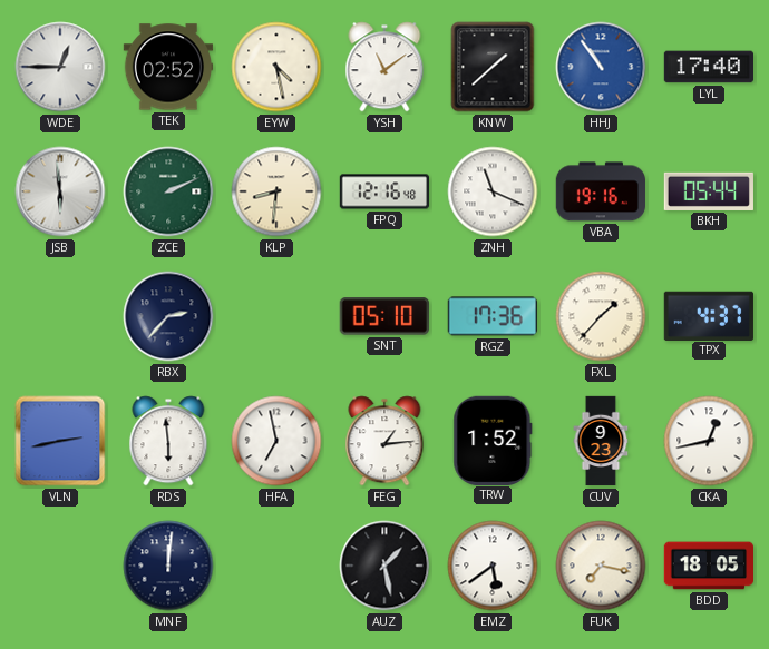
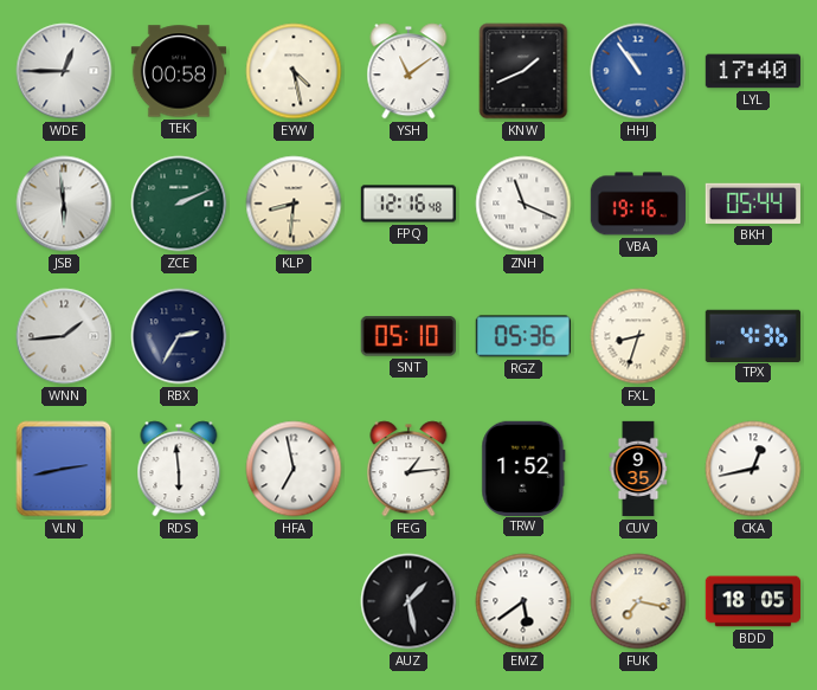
TEK: 02:52 -> 00:58 (179, 71)
KNW: 1:38 -> 1:41 (523, 71)
WNN: none -> 1:44 (64, 336)
RBX: 2:37 -> 2:35 (179, 336)
RGZ: 17:36 -> 05:36 (523, 336)
FXL: 1:37 -> 8:33 (638, 336)
TPX: 4:37 -> 4:36 (753, 335)
CUV: 9:23 -> 9:35 (638, 469)
MNF: 12:01 -> none (168, 566)
